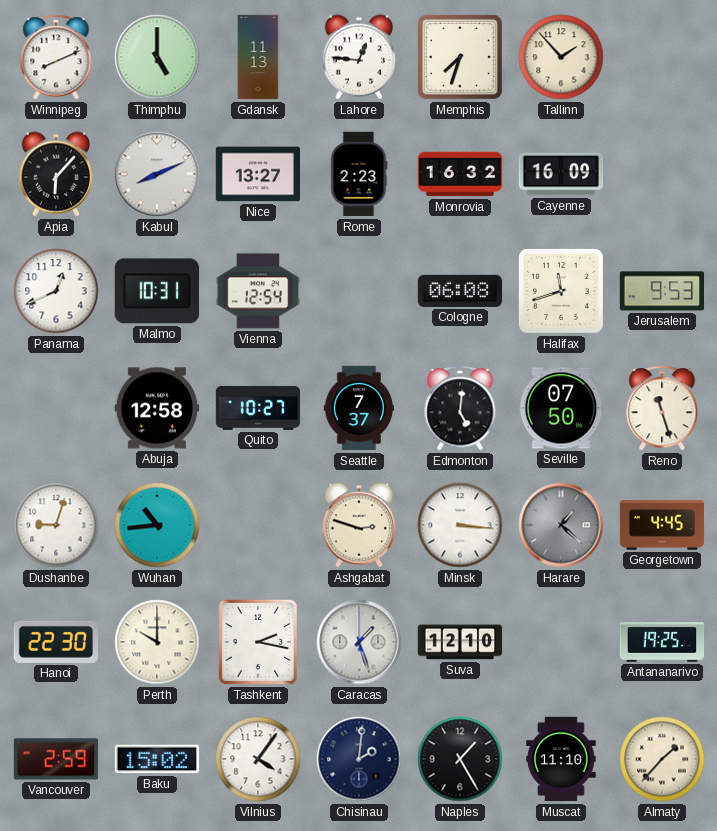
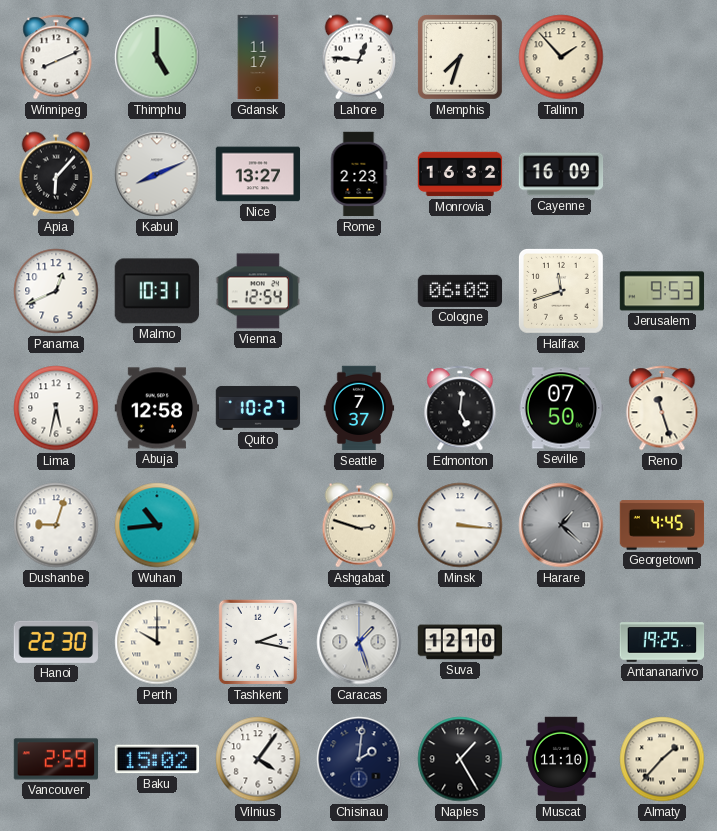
Gdansk: 11:13 -> 11:17 (258, 57)
Lima: none -> 5:32 (56, 408)
